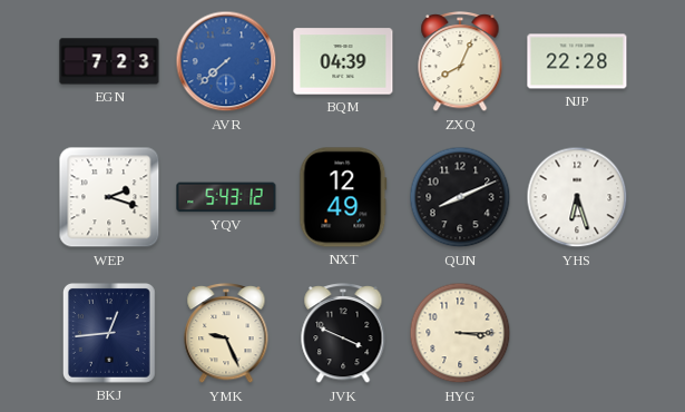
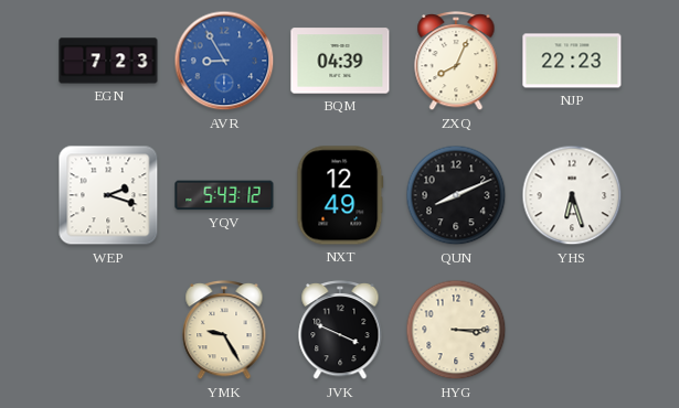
AVR: 7:38 -> 8:55 (224, 61)
NJP: 22:28 -> 22:23 (572, 61)
BKJ: 12:44 -> none (109, 333)
YMK: 9:26 -> 9:25 (224, 331)
